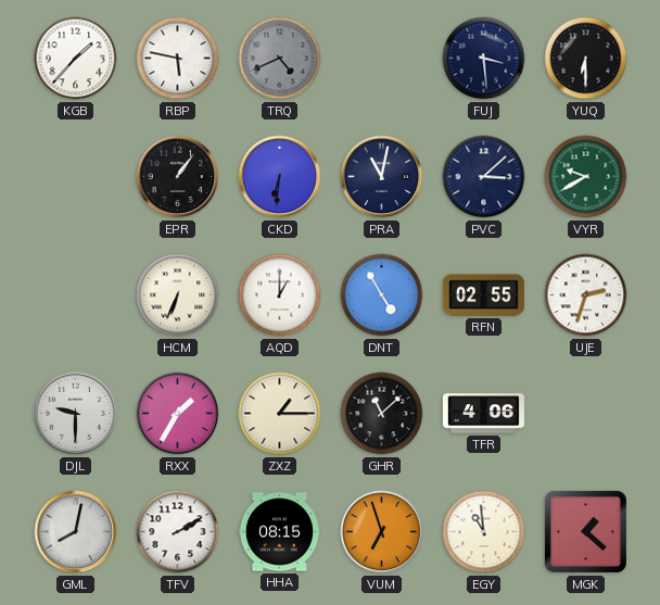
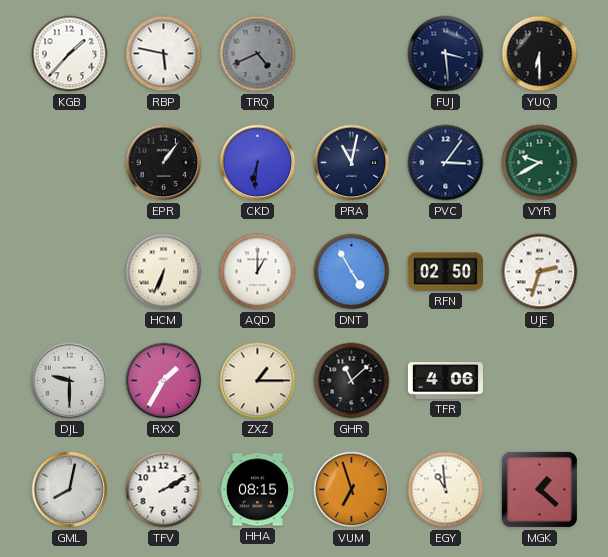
PVC: 3:08 -> 3:06 (446, 163)
RFN: 02:55 -> 02:50 (445, 272)
